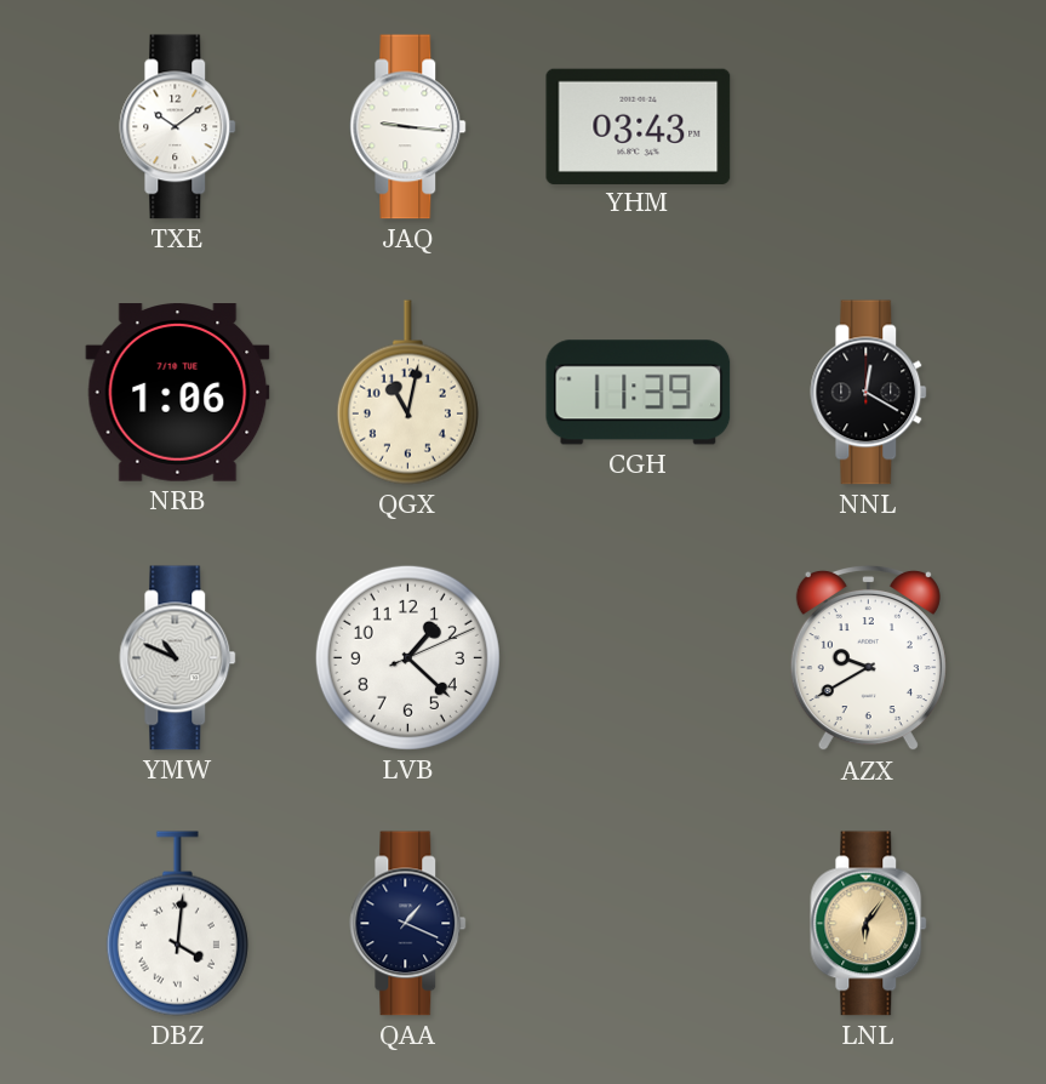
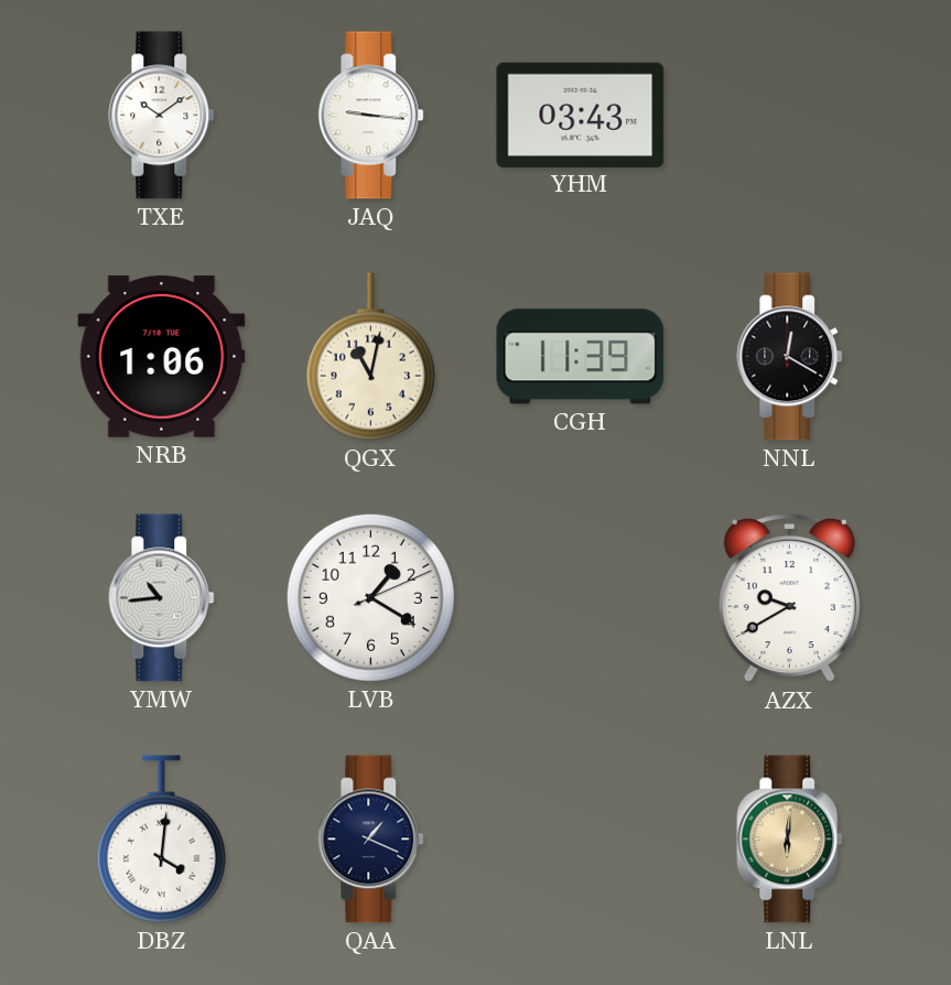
YMW: 10:49 -> 10:44 (162, 598)
LVB: 1:22 -> 1:20 (370, 597)
LNL: 6:06 -> 6:01 (790, 840)
